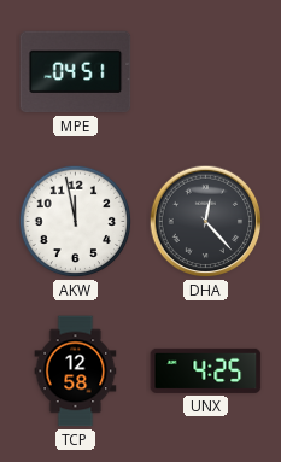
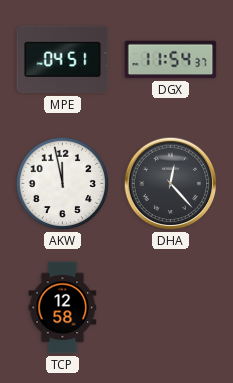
DGX: none -> 11:54 (171, 60)
UNX: 4:25 -> none (206, 370)
